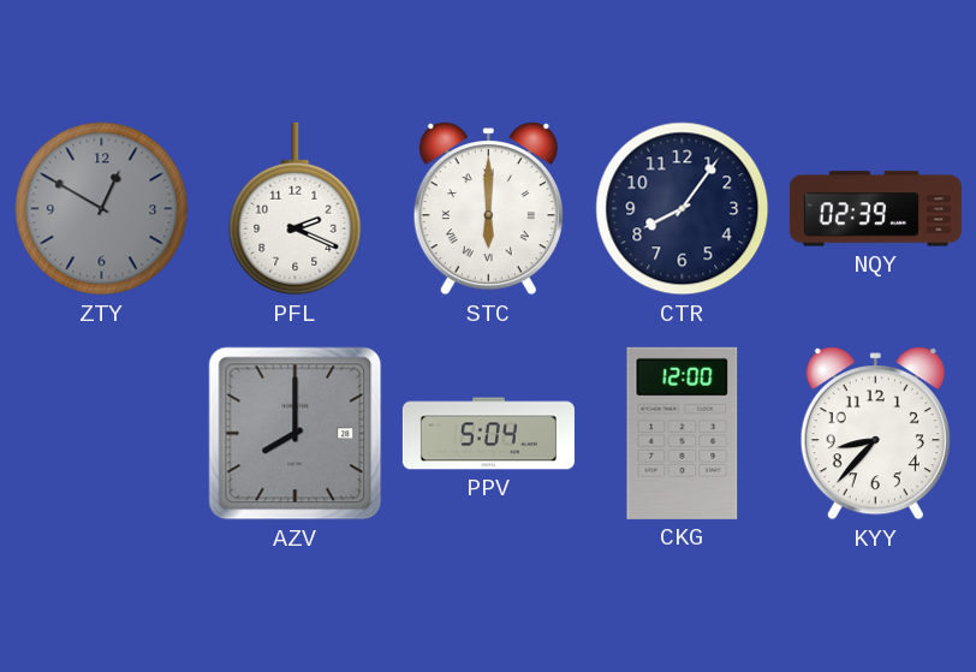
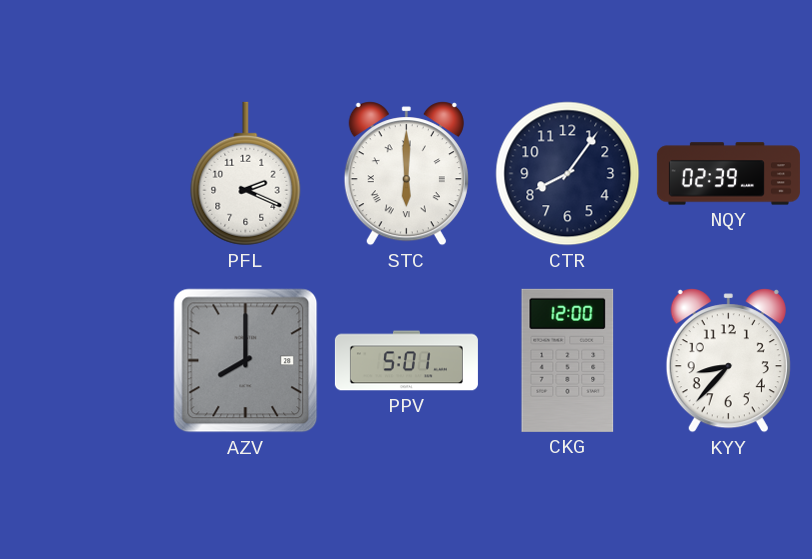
ZTY: 12:50 -> none (102, 209)
PPV: 5:04 -> 5:01 (406, 361)
